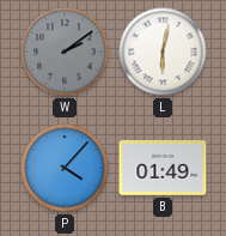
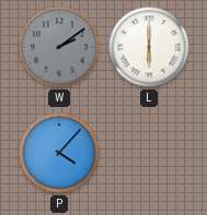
L: 6:02 -> 6:00 (149, 47)
B: 01:49 -> none (163, 169)
